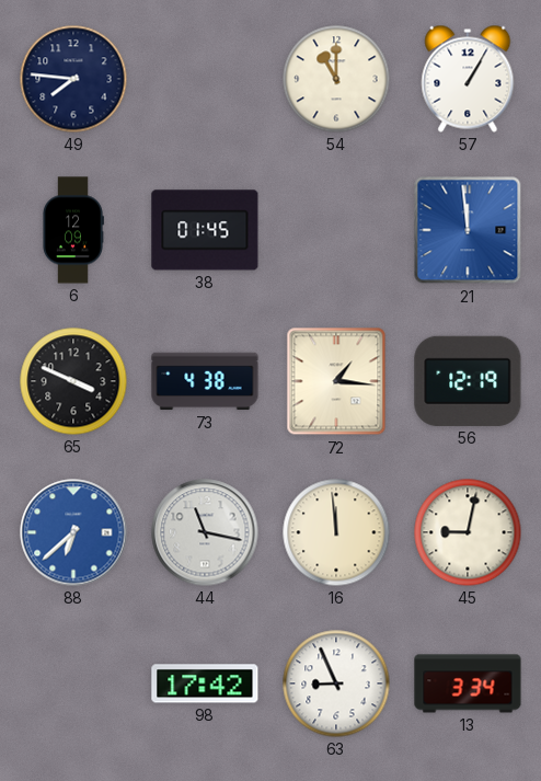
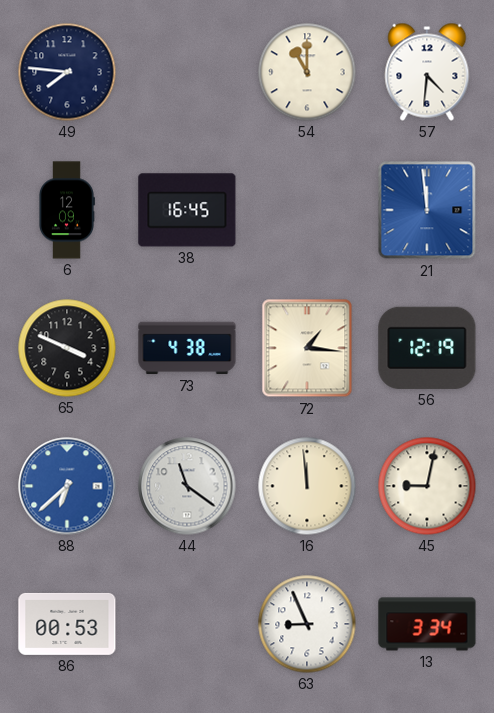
57: 1:05 -> 4:31 (427, 72)
38: 01:45 -> 16:45 (187, 210)
44: 11:17 -> 11:21 (187, 486)
86: none -> 00:53 (67, 624)
98: 17:42 -> none (205, 684)
